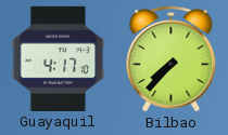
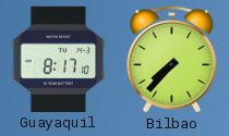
Guayaquil: 4:17 -> 8:17 (59, 59)
